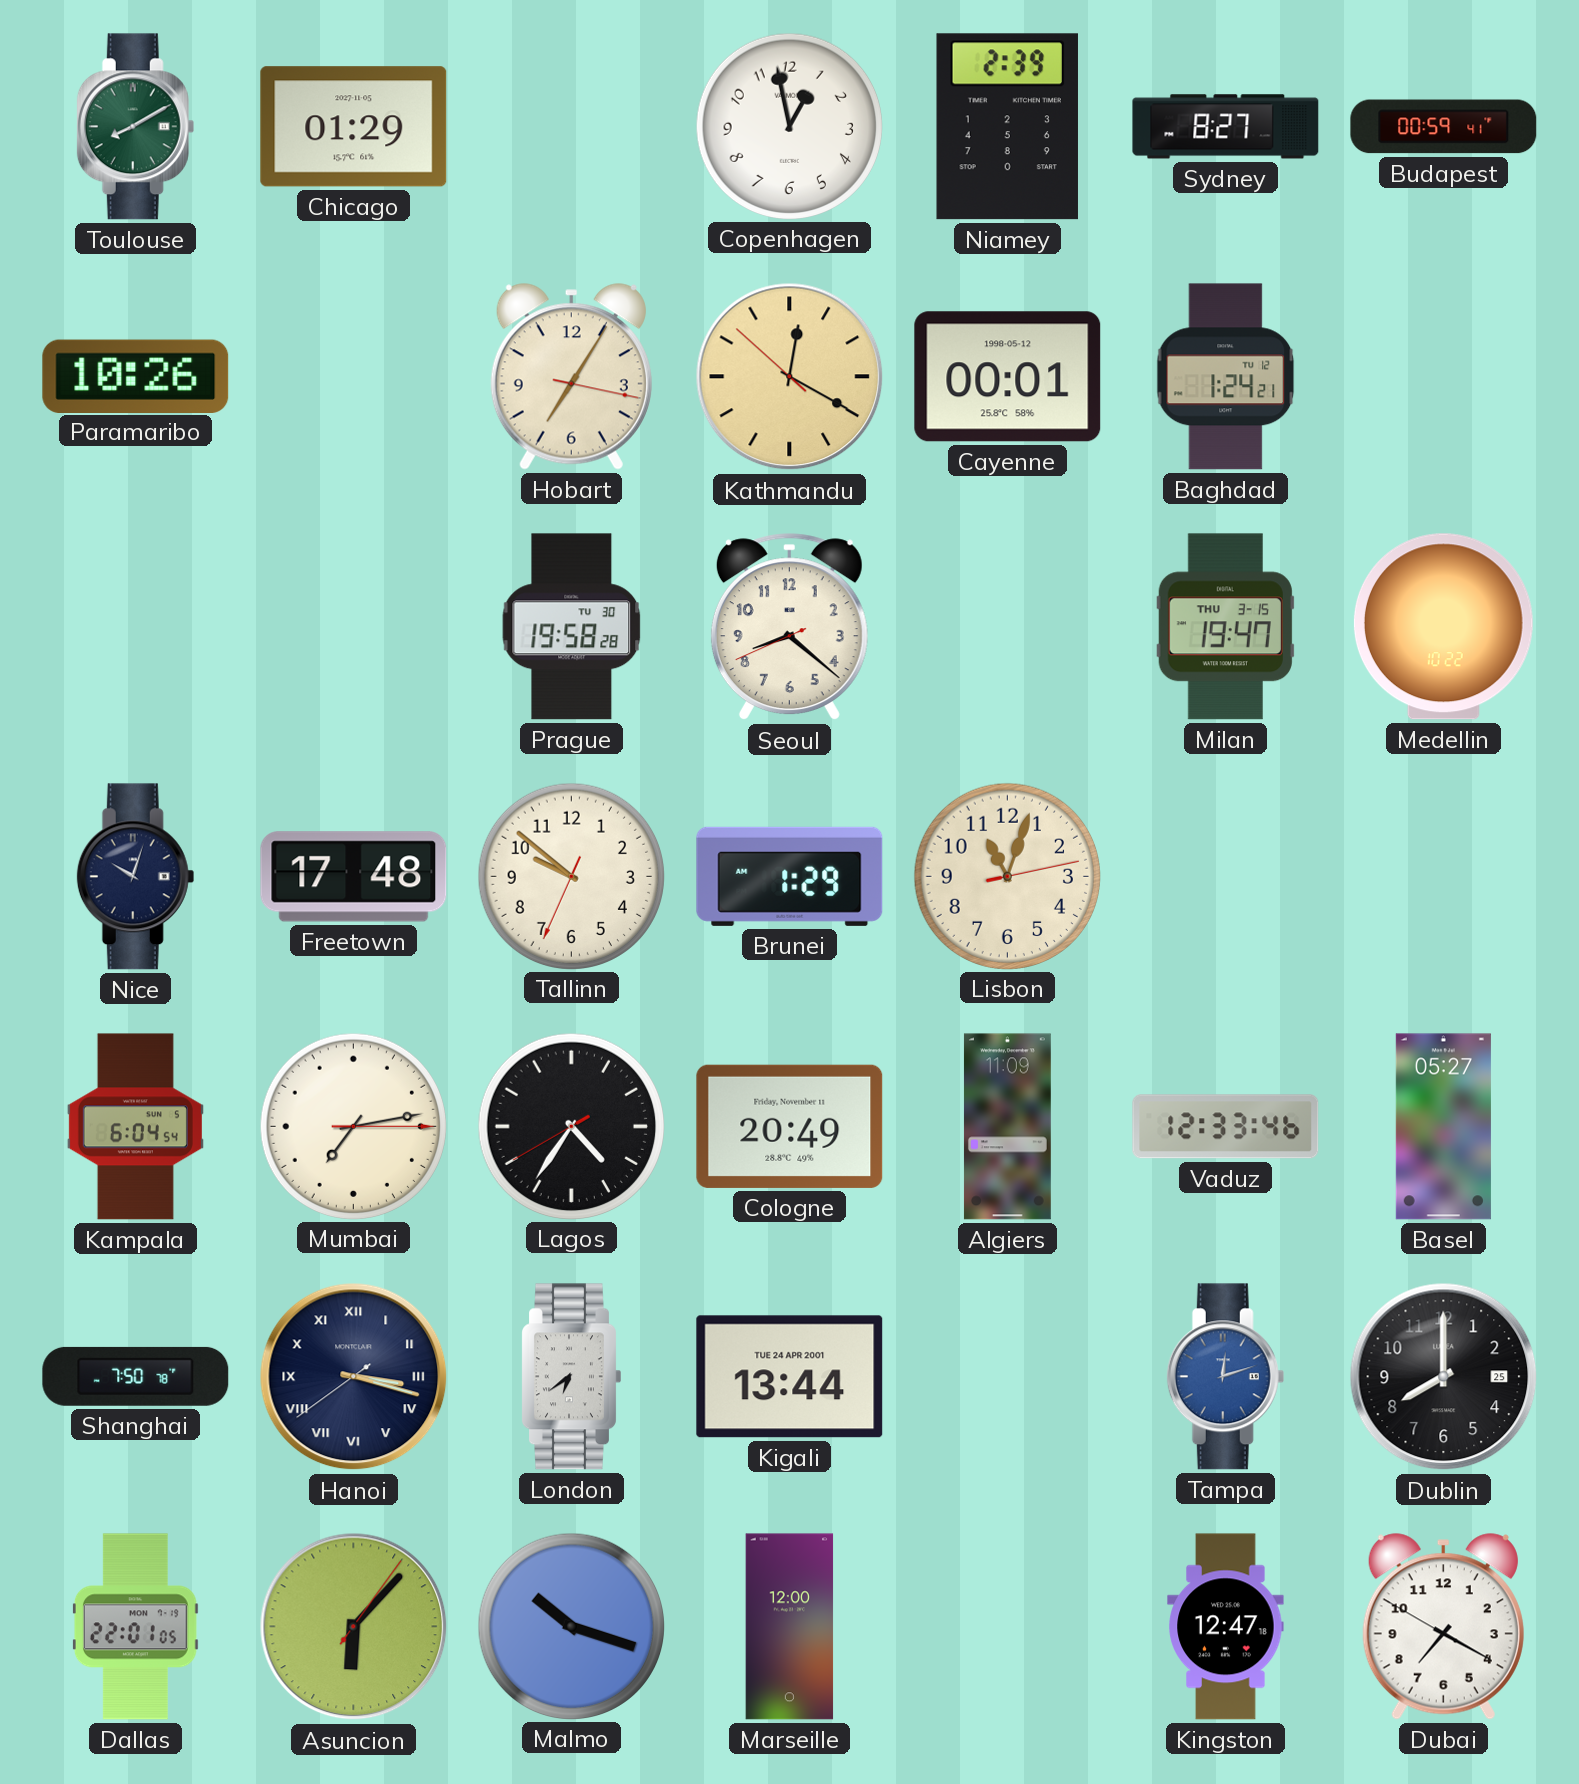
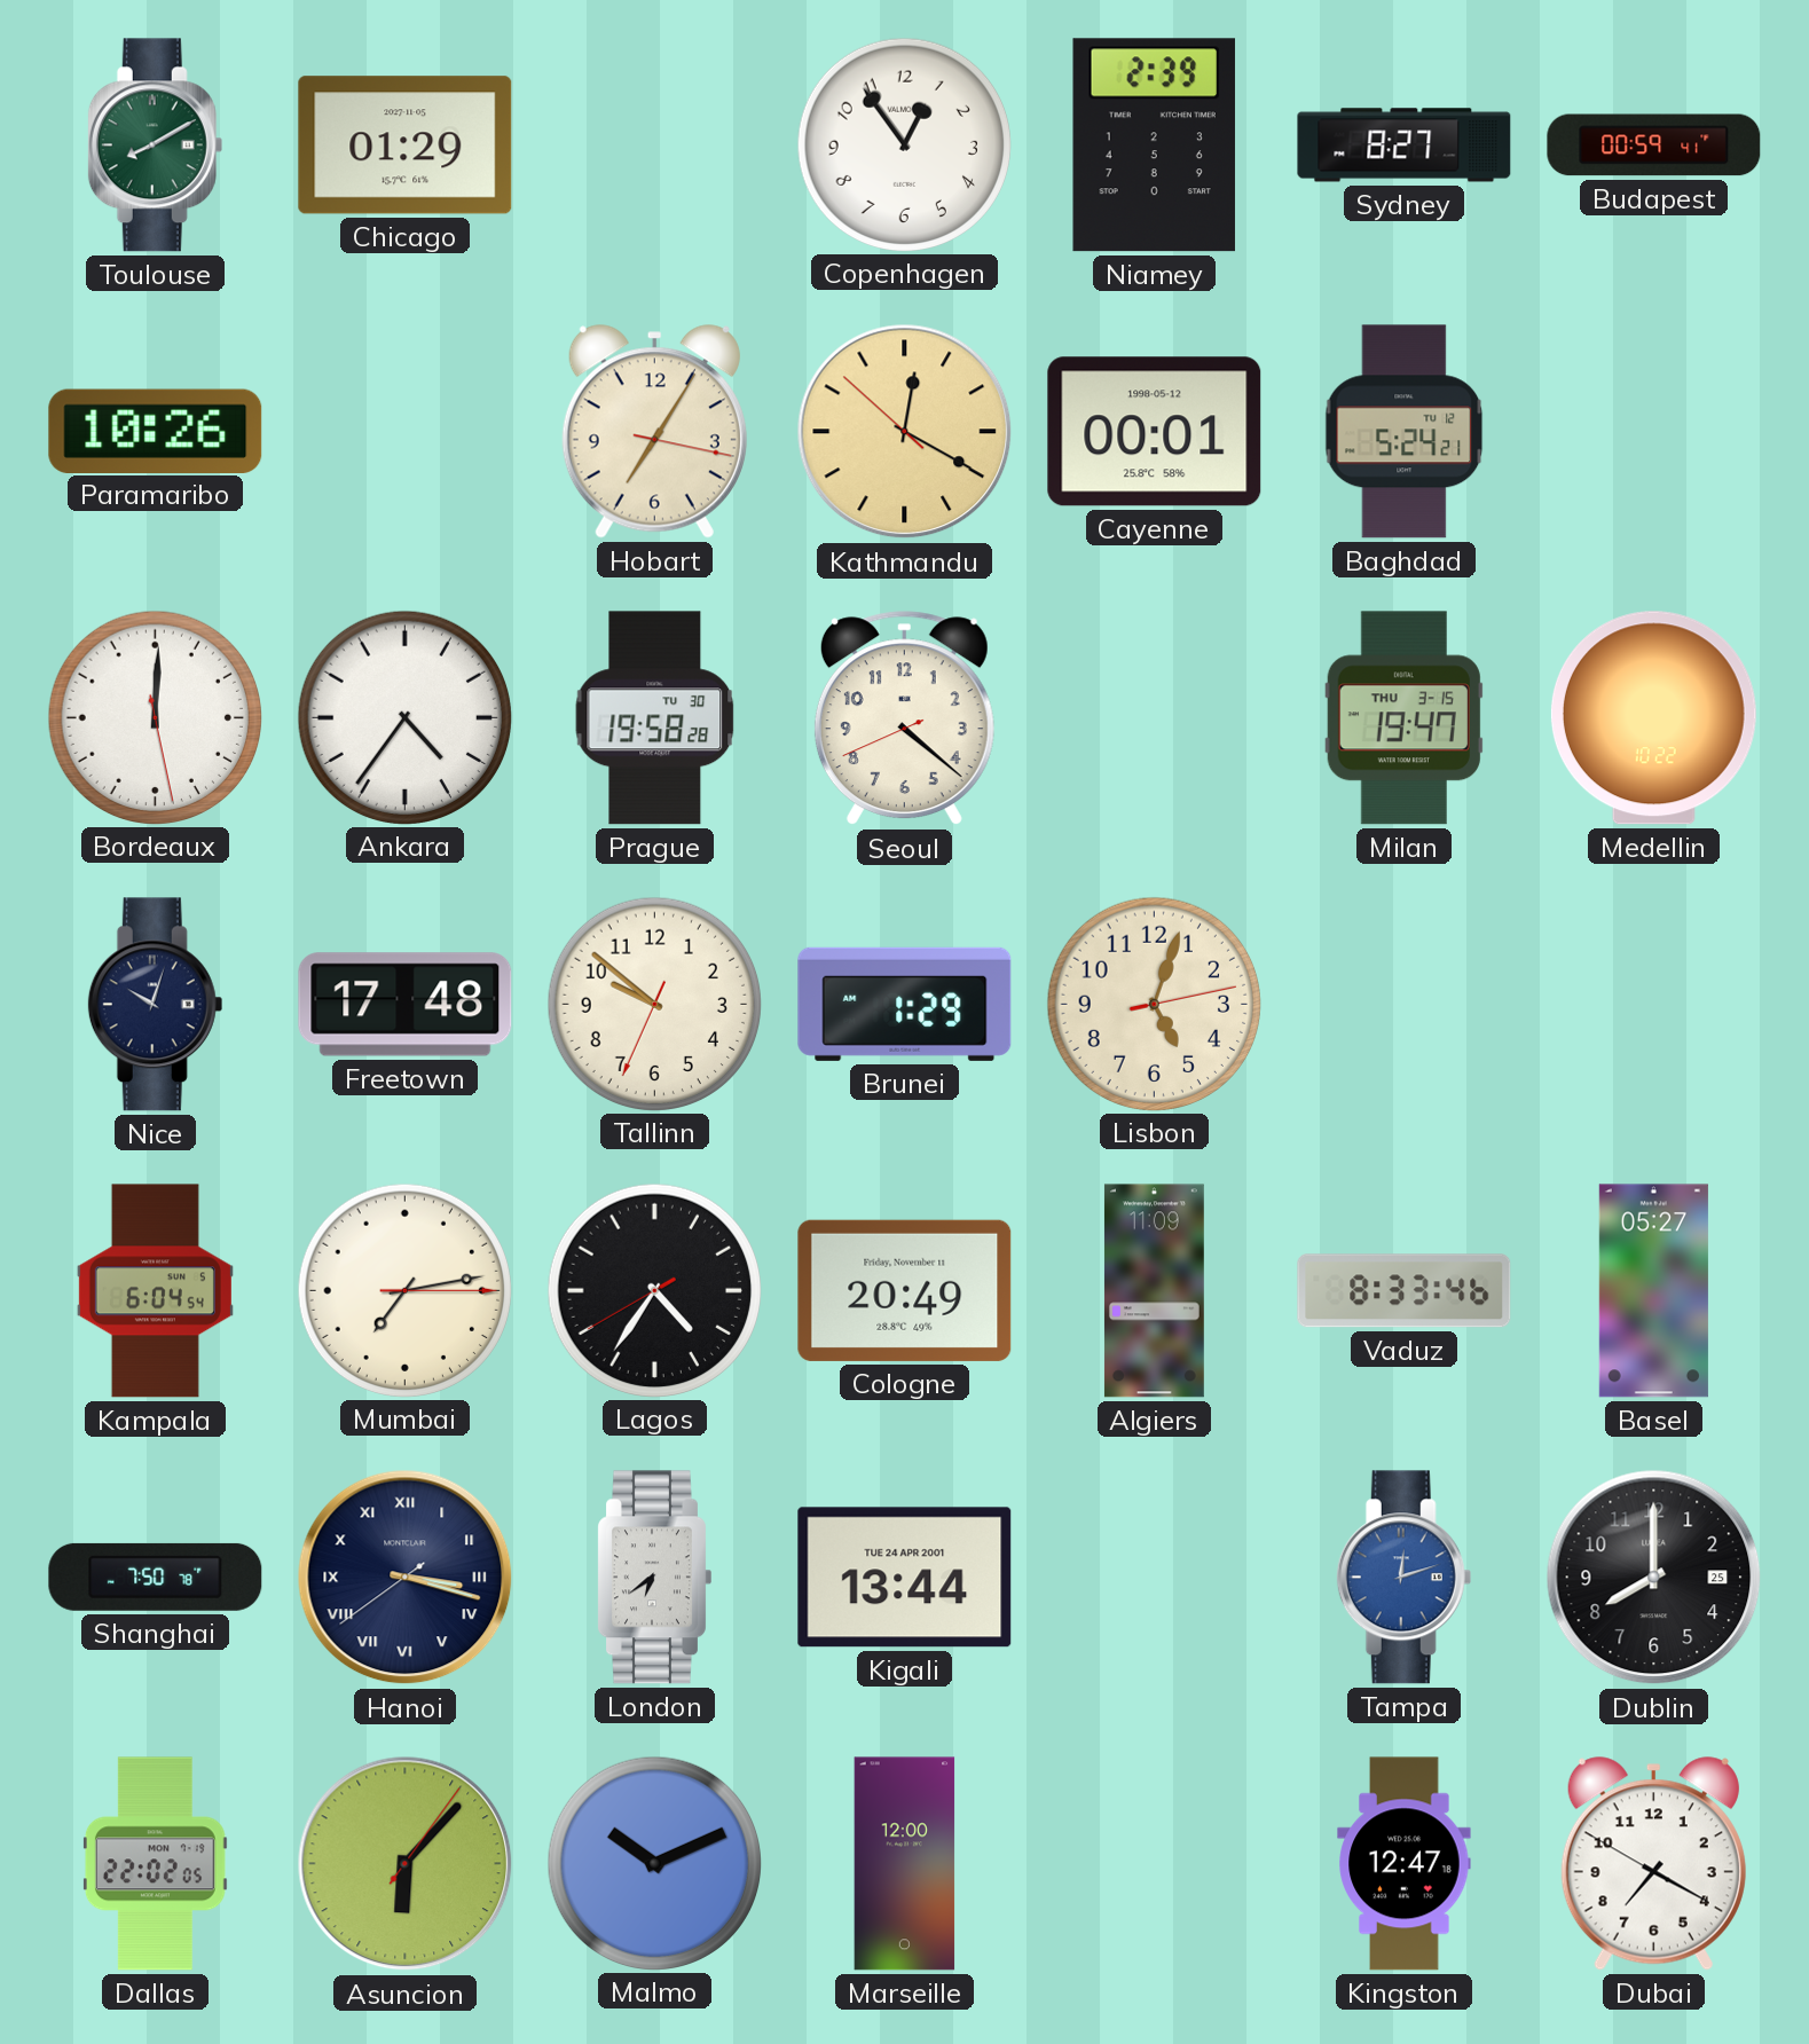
Copenhagen: 12:58 -> 12:54 (904, 144)
Baghdad: 1:24 -> 5:24 (1405, 432)
Bordeaux: none -> 12:00 (155, 717)
Ankara: none -> 4:36 (404, 717)
Seoul: 8:21 -> 4:21 (904, 718)
Lisbon: 11:03 -> 5:03 (1154, 1004)
Vaduz: 12:33 -> 8:33 (1405, 1291)
Dallas: 22:01 -> 22:02 (155, 1864)
Malmo: 10:18 -> 10:11 (654, 1863)
